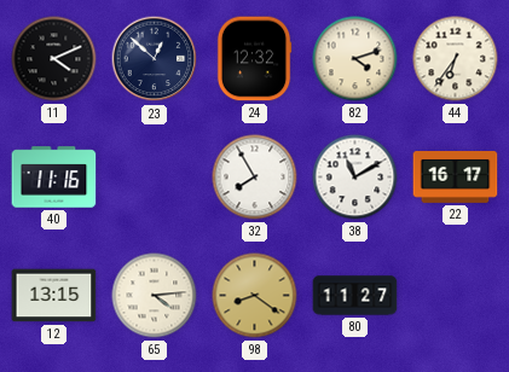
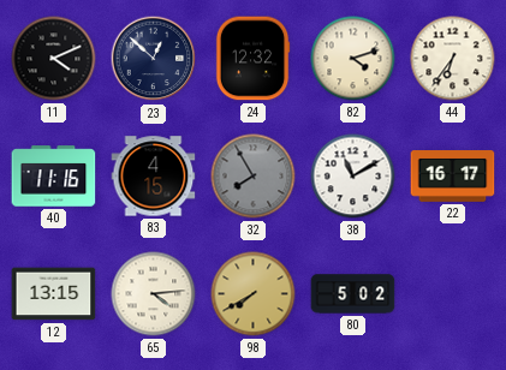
83: none -> 4:15 (154, 177)
32 dial: white -> grey (254, 177)
98: 8:21 -> 7:40 (254, 294)
80: 11:27 -> 5:02 (353, 294)
